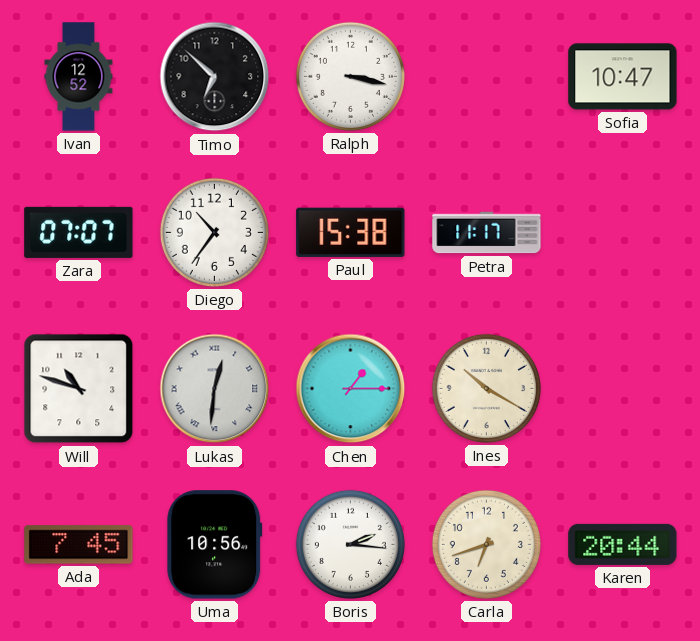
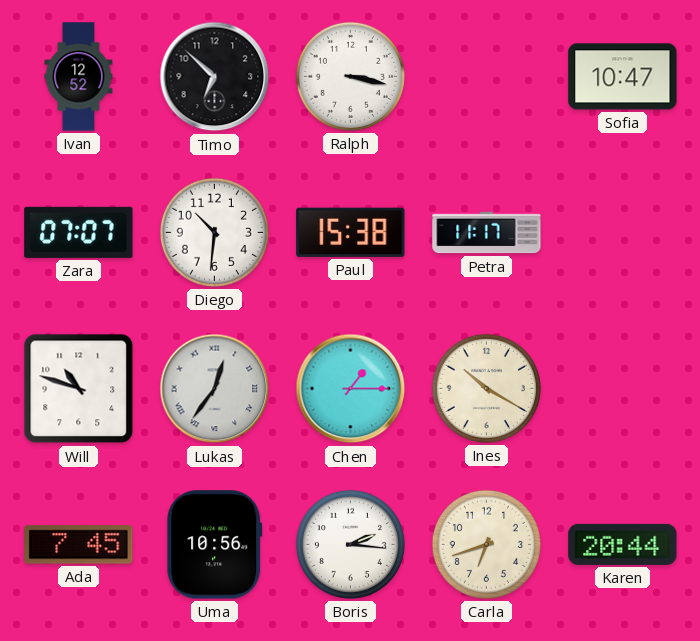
Diego: 10:36 -> 10:31 (214, 232)
Lukas: 12:31 -> 12:36 (215, 389)
